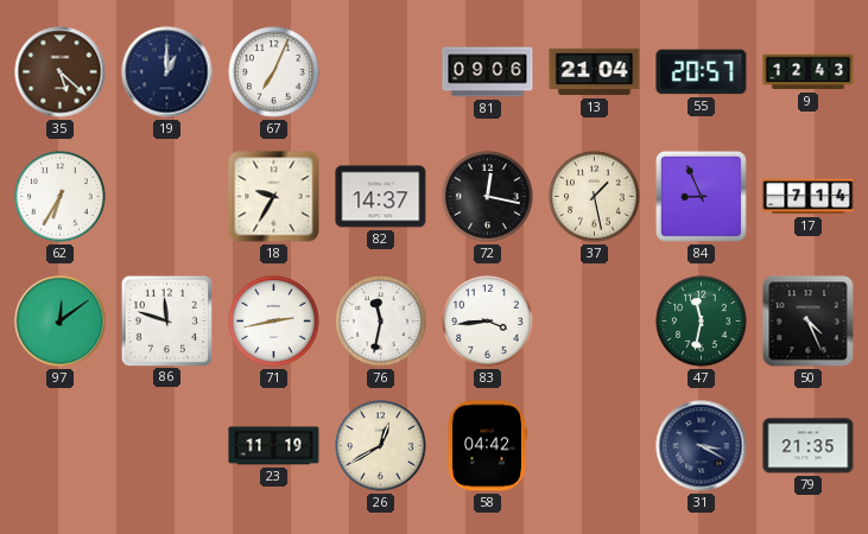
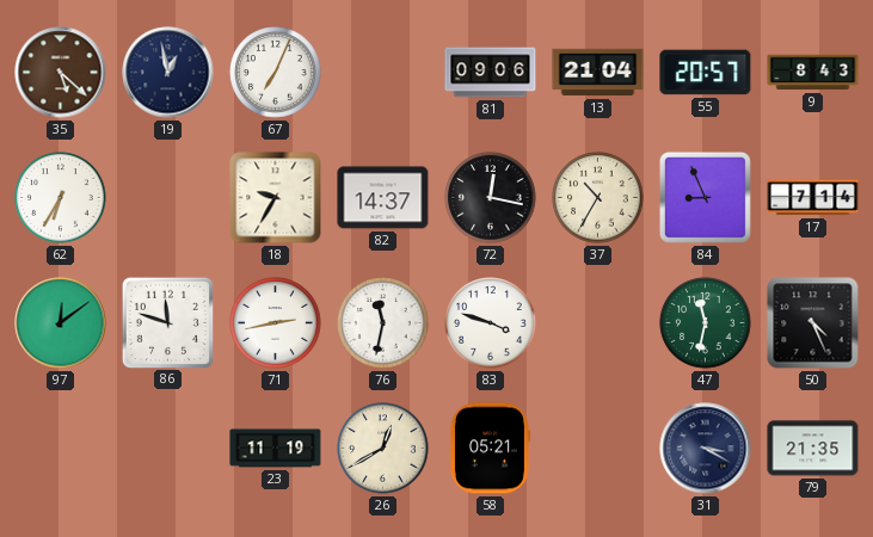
19: 1:00 -> 12:58 (168, 73)
9: 12:43 -> 8:43 (813, 73)
37: 1:28 -> 10:35 (598, 198)
83: 3:44 -> 3:48 (491, 323)
58: 04:42 -> 05:21 (490, 449)
